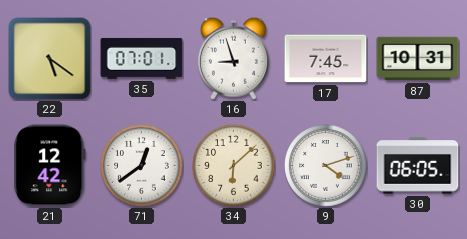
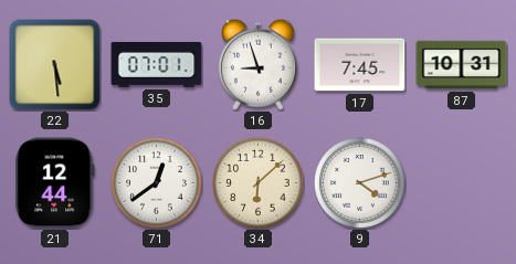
22: 5:21 -> 5:29 (55, 65)
21: 12:42 -> 12:44 (55, 183)
30: 06:05 -> none (418, 166)
